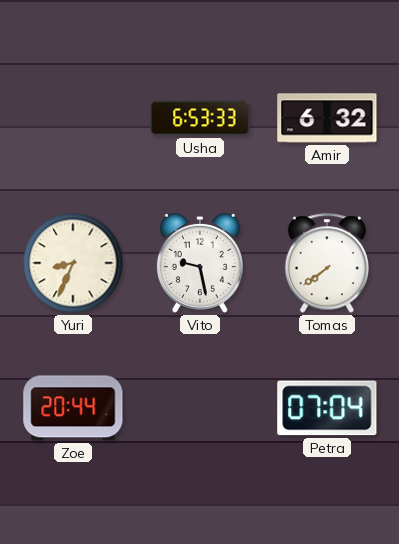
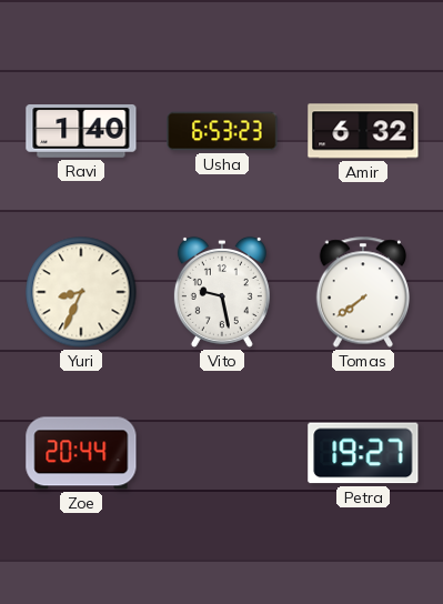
Ravi: none -> 1:40 (81, 132)
Usha: 6:53:33 -> 6:53:23 (222, 131)
Petra: 07:04 -> 19:27 (363, 453)
